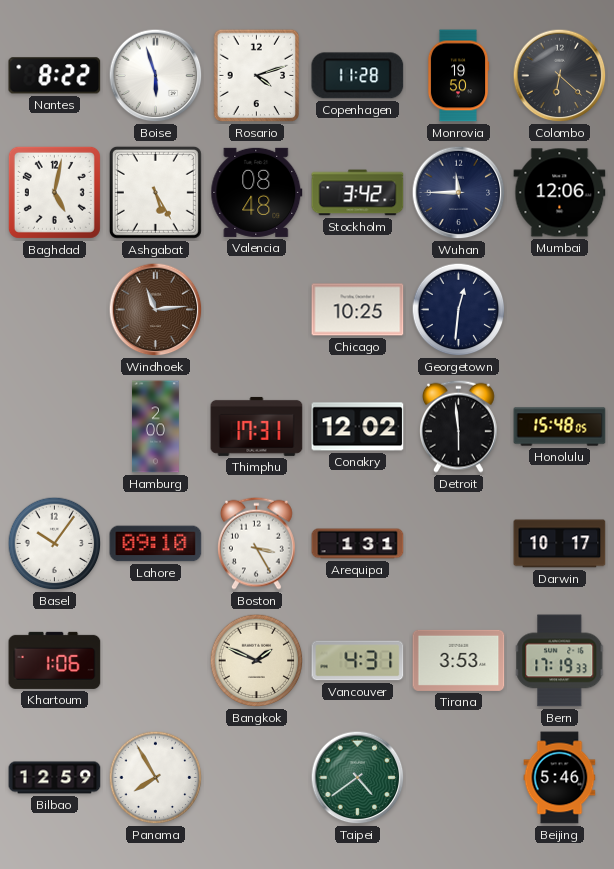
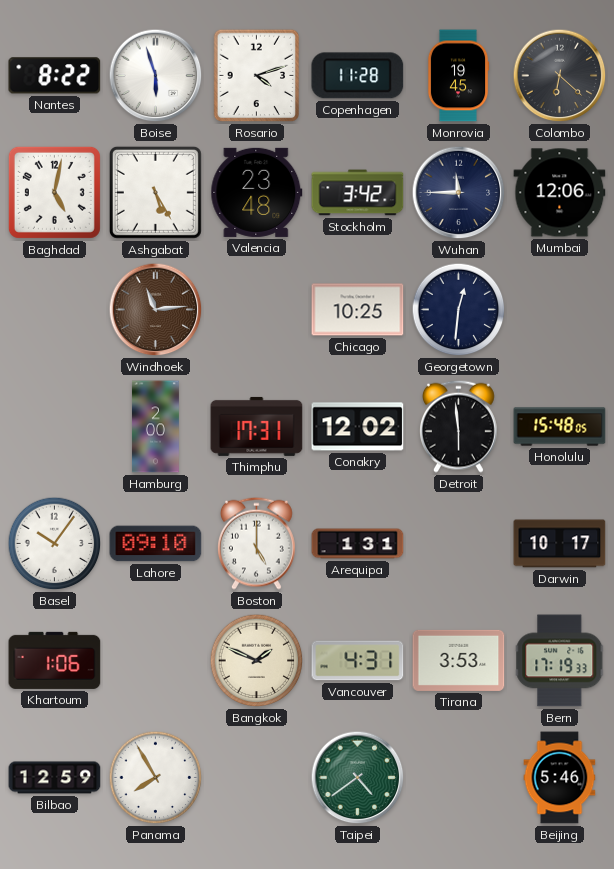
Monrovia: 19:50 -> 19:45 (458, 76)
Valencia: 08:48 -> 23:48 (257, 192)
Boston: 3:25 -> 5:00 (256, 543)
